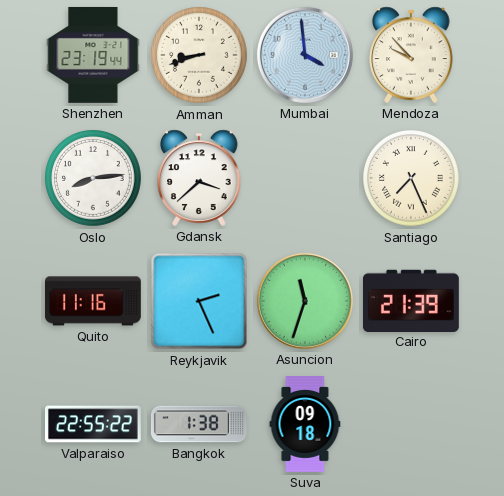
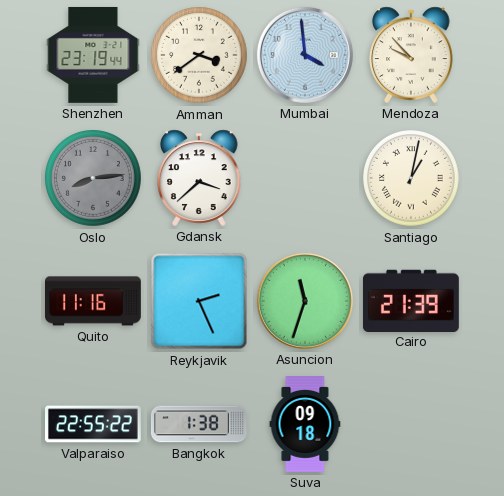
Amman: 8:42 -> 3:39 (200, 56)
Oslo dial: white -> grey (94, 179)
Santiago: 7:26 -> 1:02 (412, 179)
